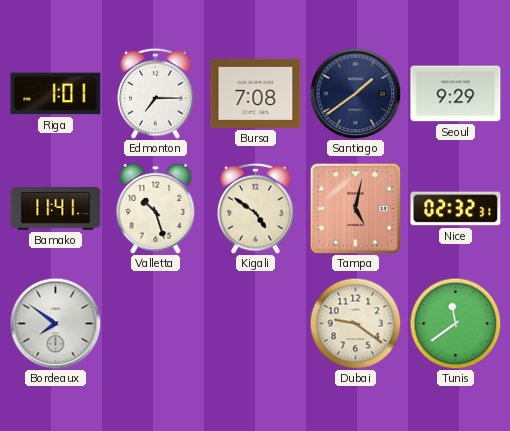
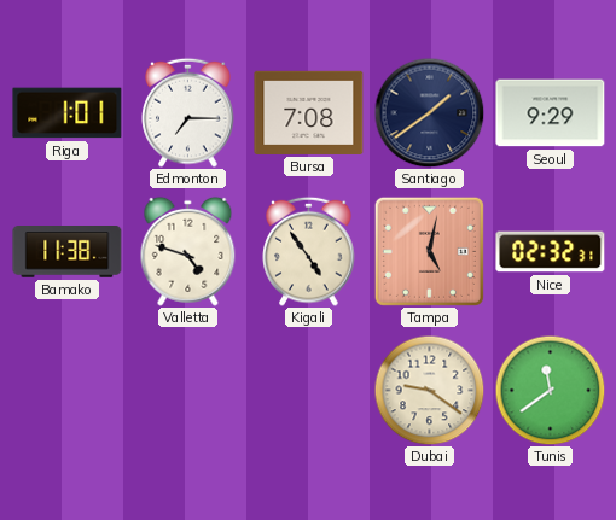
Bamako: 11:41 -> 11:38 (68, 252)
Valletta: 10:27 -> 4:48 (188, 251)
Kigali: 4:51 -> 4:54 (309, 251)
Bordeaux: 7:51 -> none (55, 323)
